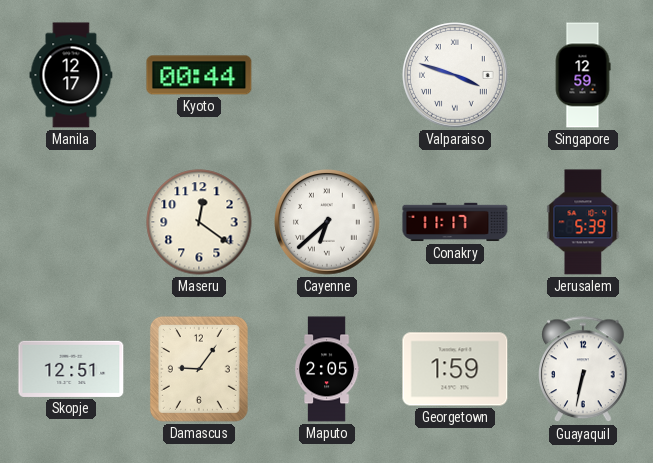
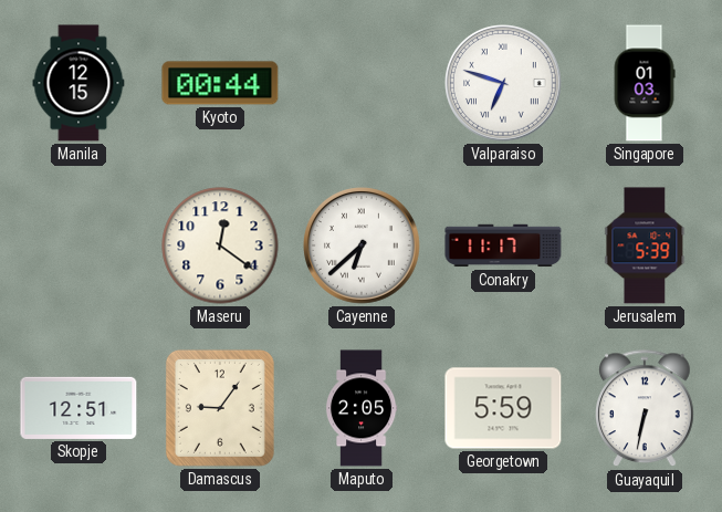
Manila: 12:17 -> 12:15 (79, 83)
Valparaiso: 3:48 -> 6:48 (504, 84)
Singapore: 12:59 -> 01:03 (645, 83)
Georgetown: 1:59 -> 5:59 (503, 408)
